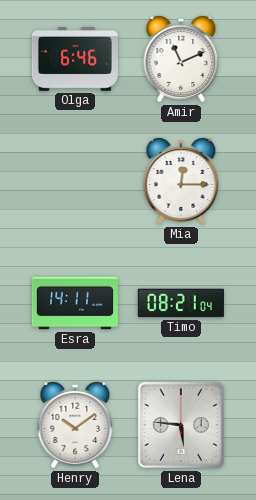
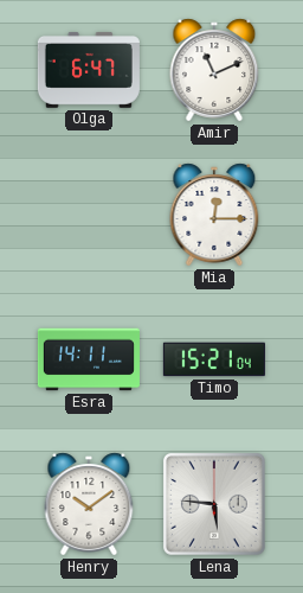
Olga: 6:46 -> 6:47 (89, 70)
Timo: 08:21 -> 15:21 (214, 359)
